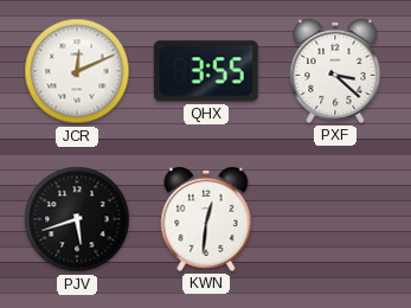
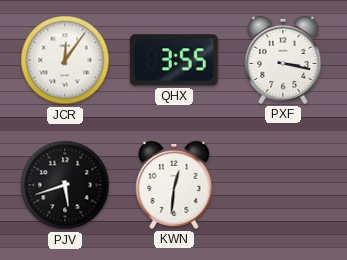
JCR: 12:11 -> 12:06 (65, 60)
PXF: 3:22 -> 3:17 (283, 60)
